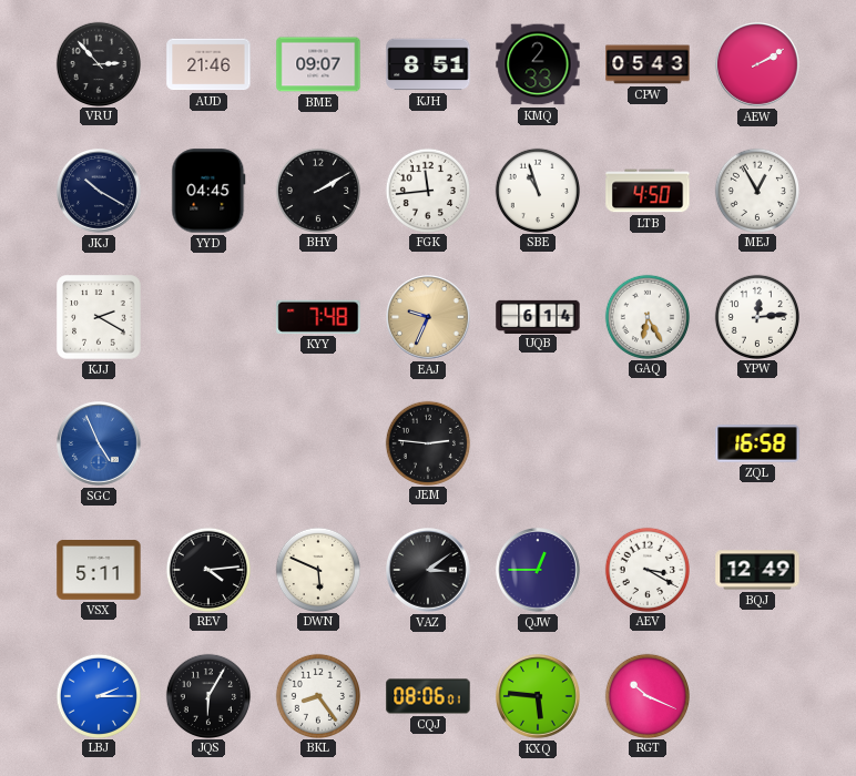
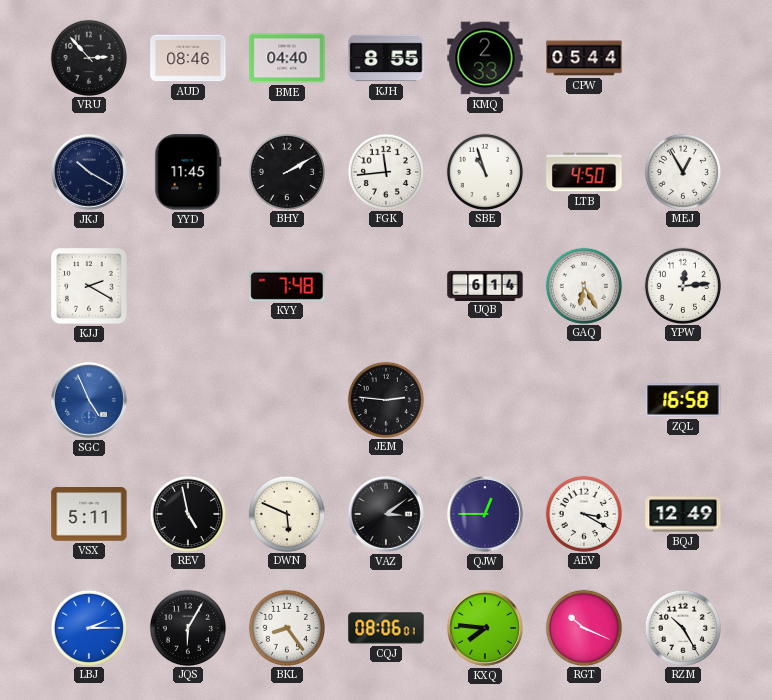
AUD: 21:46 -> 08:46 (188, 58)
BME: 09:07 -> 04:40 (287, 58)
KJH: 8:51 -> 8:55 (386, 58)
CPW: 05:43 -> 05:44 (584, 58)
AEW: 2:10 -> none (758, 65)
YYD: 04:45 -> 11:45 (188, 172)
EAJ: 9:34 -> none (429, 318)
REV: 4:14 -> 4:58 (187, 513)
KXQ: 5:46 -> 7:46 (486, 629)
RZM: none -> 10:25 (682, 627)
